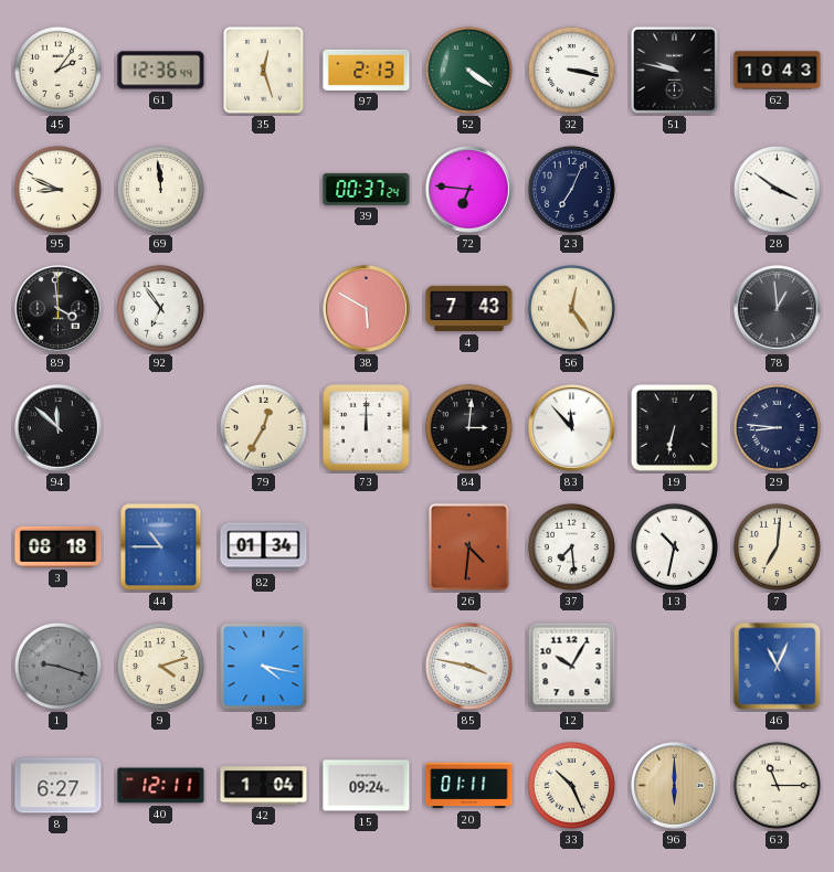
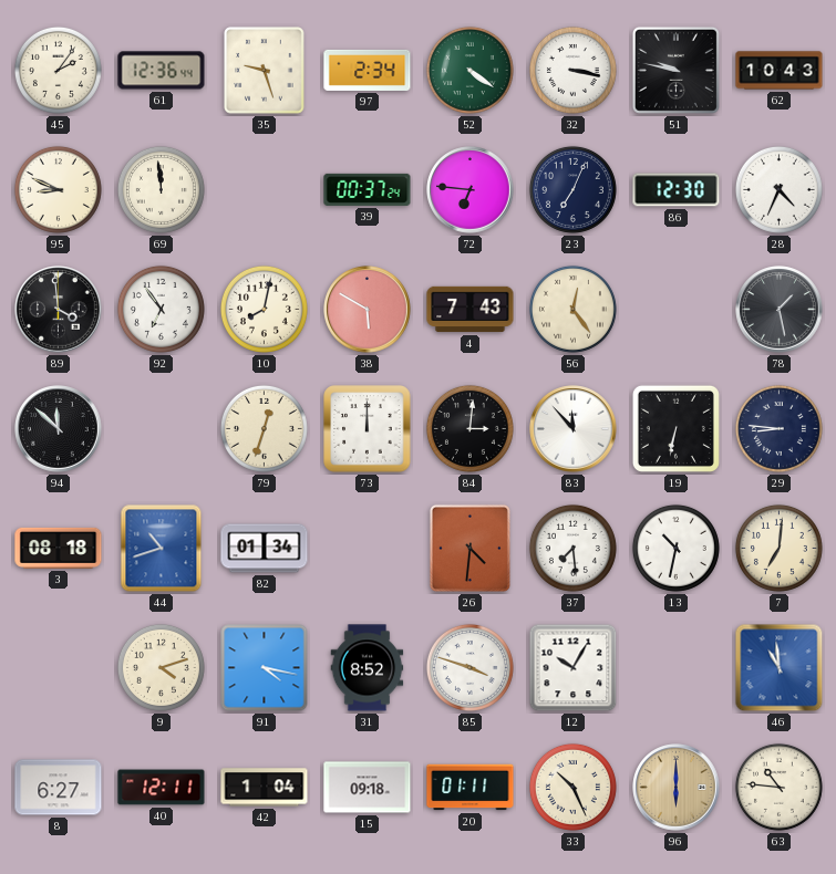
35: 12:27 -> 9:27 (265, 71)
97: 2:13 -> 2:34 (368, 70)
86: none -> 12:30 (677, 190)
28: 3:51 -> 4:34 (778, 189)
10: none -> 8:02 (264, 309)
78: 12:59 -> 1:28 (780, 310)
79: 12:35 -> 12:33 (264, 428)
44: 10:45 -> 10:42 (162, 549)
1: 9:18 -> none (57, 666)
31: none -> 8:52 (368, 668)
85: 3:47 -> 3:48 (469, 667)
46: 11:04 -> 10:59 (780, 668)
15: 09:24 -> 09:18 (368, 788)
63: 11:15 -> 10:46 (778, 787)
